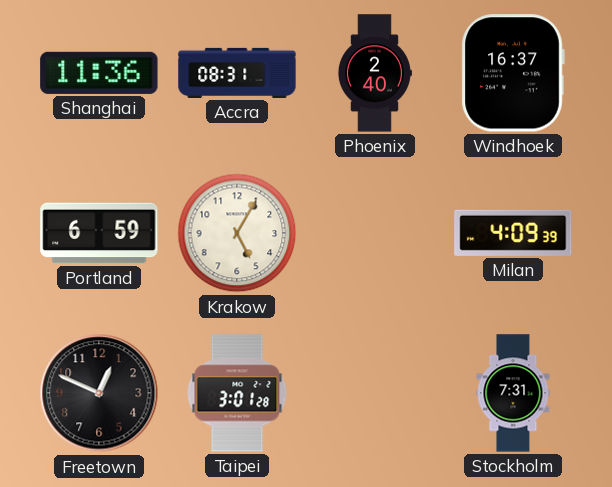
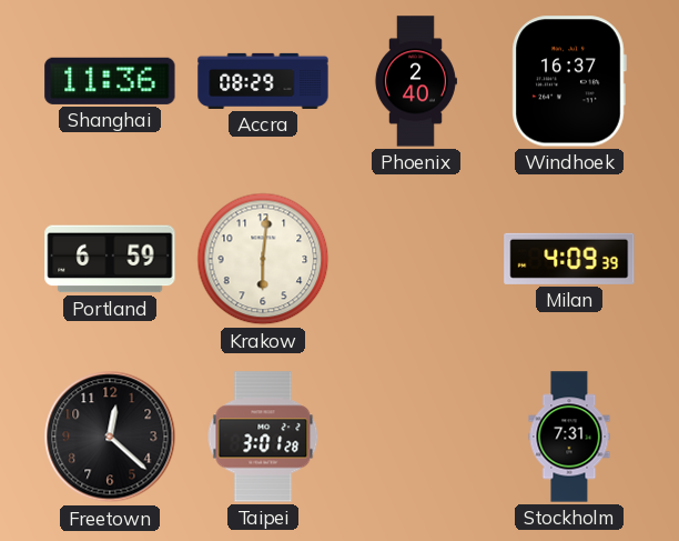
Accra: 08:31 -> 08:29 (263, 81)
Krakow: 5:05 -> 6:01 (263, 259)
Freetown: 12:49 -> 12:22 (110, 437)
